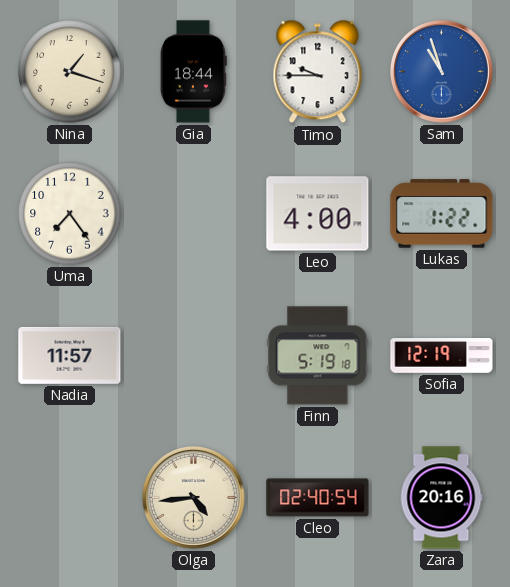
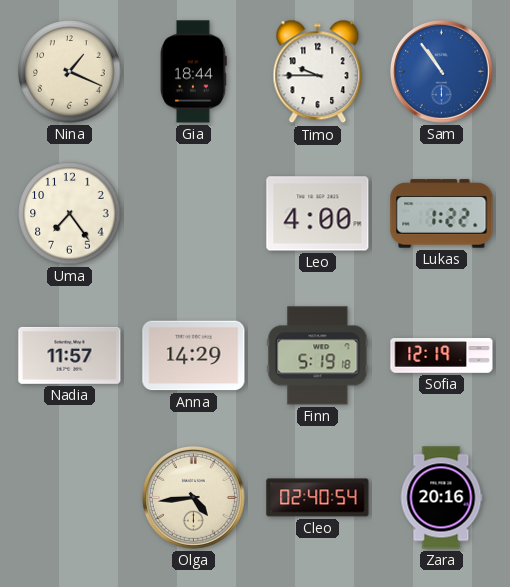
Nina: 1:18 -> 1:19 (70, 72)
Sam: 10:57 -> 10:54 (441, 71)
Anna: none -> 14:29 (194, 356)
